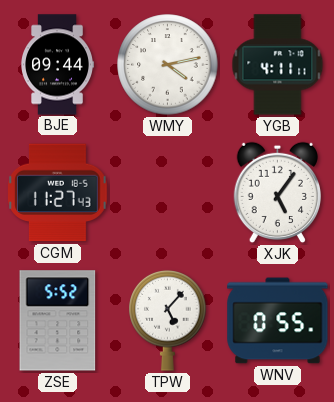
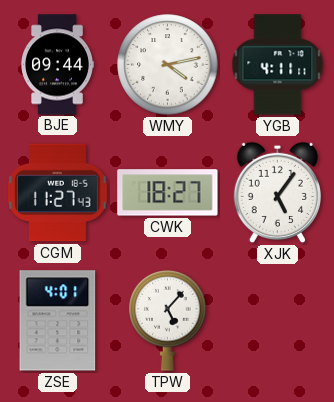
CWK: none -> 18:27 (168, 193)
ZSE: 5:52 -> 4:01 (58, 321)
WNV: 0:55 -> none (278, 321)
